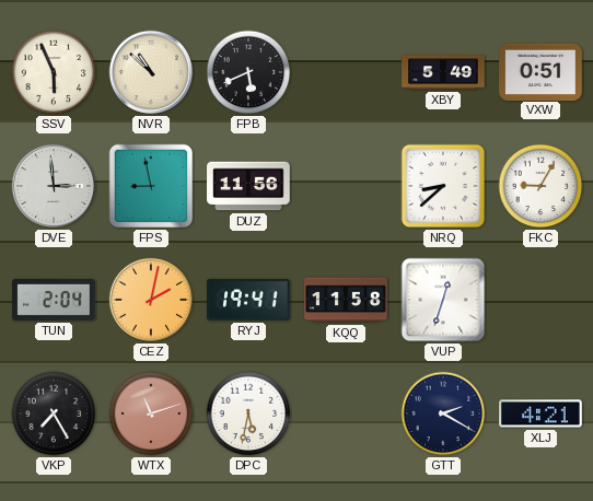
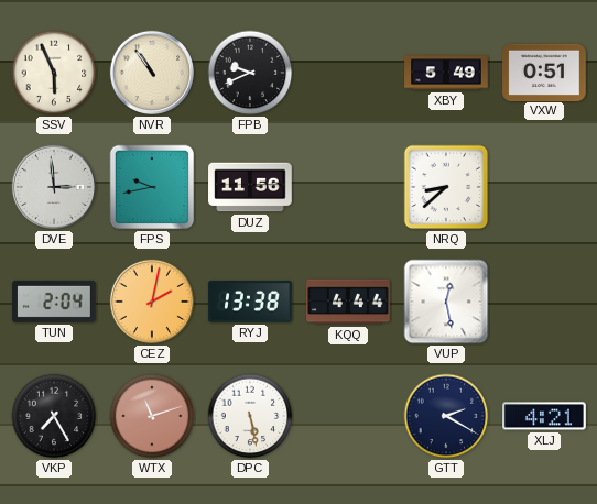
NVR: 10:52 -> 10:54 (152, 73)
FPB: 5:41 -> 9:41 (250, 73)
FPS: 8:58 -> 9:43 (152, 187)
FKC: 9:05 -> none (540, 186)
RYJ: 19:41 -> 13:38 (250, 302)
KQQ: 11:58 -> 4:44 (348, 302)
VUP: 12:33 -> 12:28 (446, 302)
DPC: 5:32 -> 5:28 (250, 416)
